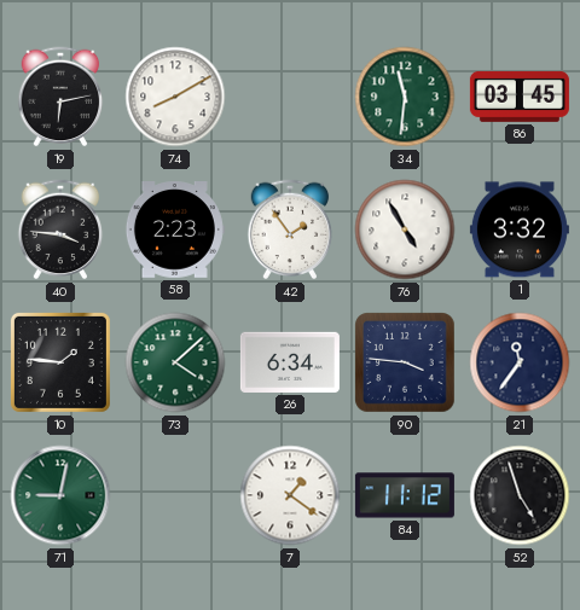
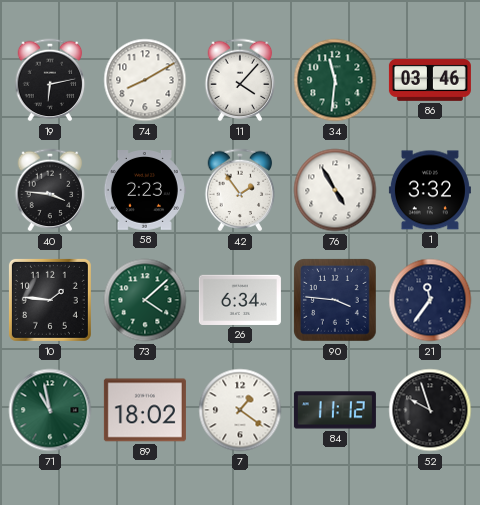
11: none -> 4:07 (240, 80)
86: 03:45 -> 03:46 (430, 80)
71: 9:02 -> 10:58 (50, 410)
89: none -> 18:02 (145, 410)
52: 4:57 -> 9:57 (430, 410)
